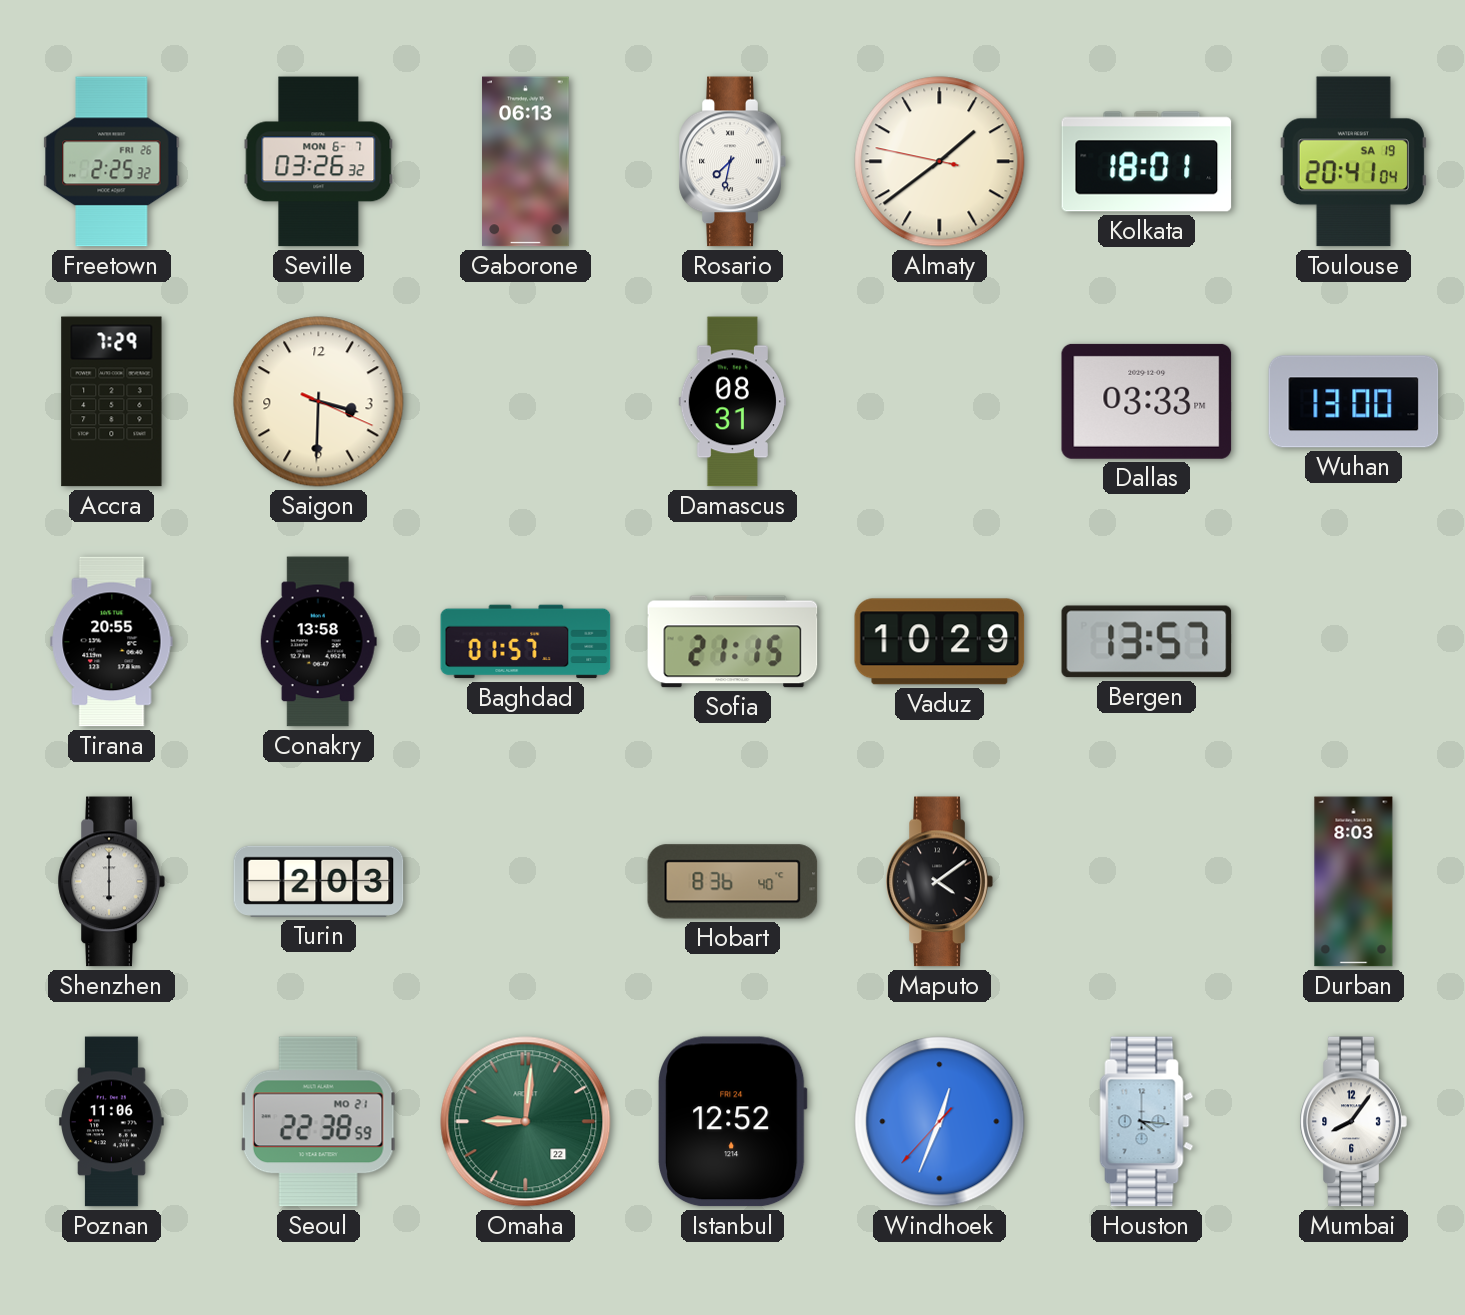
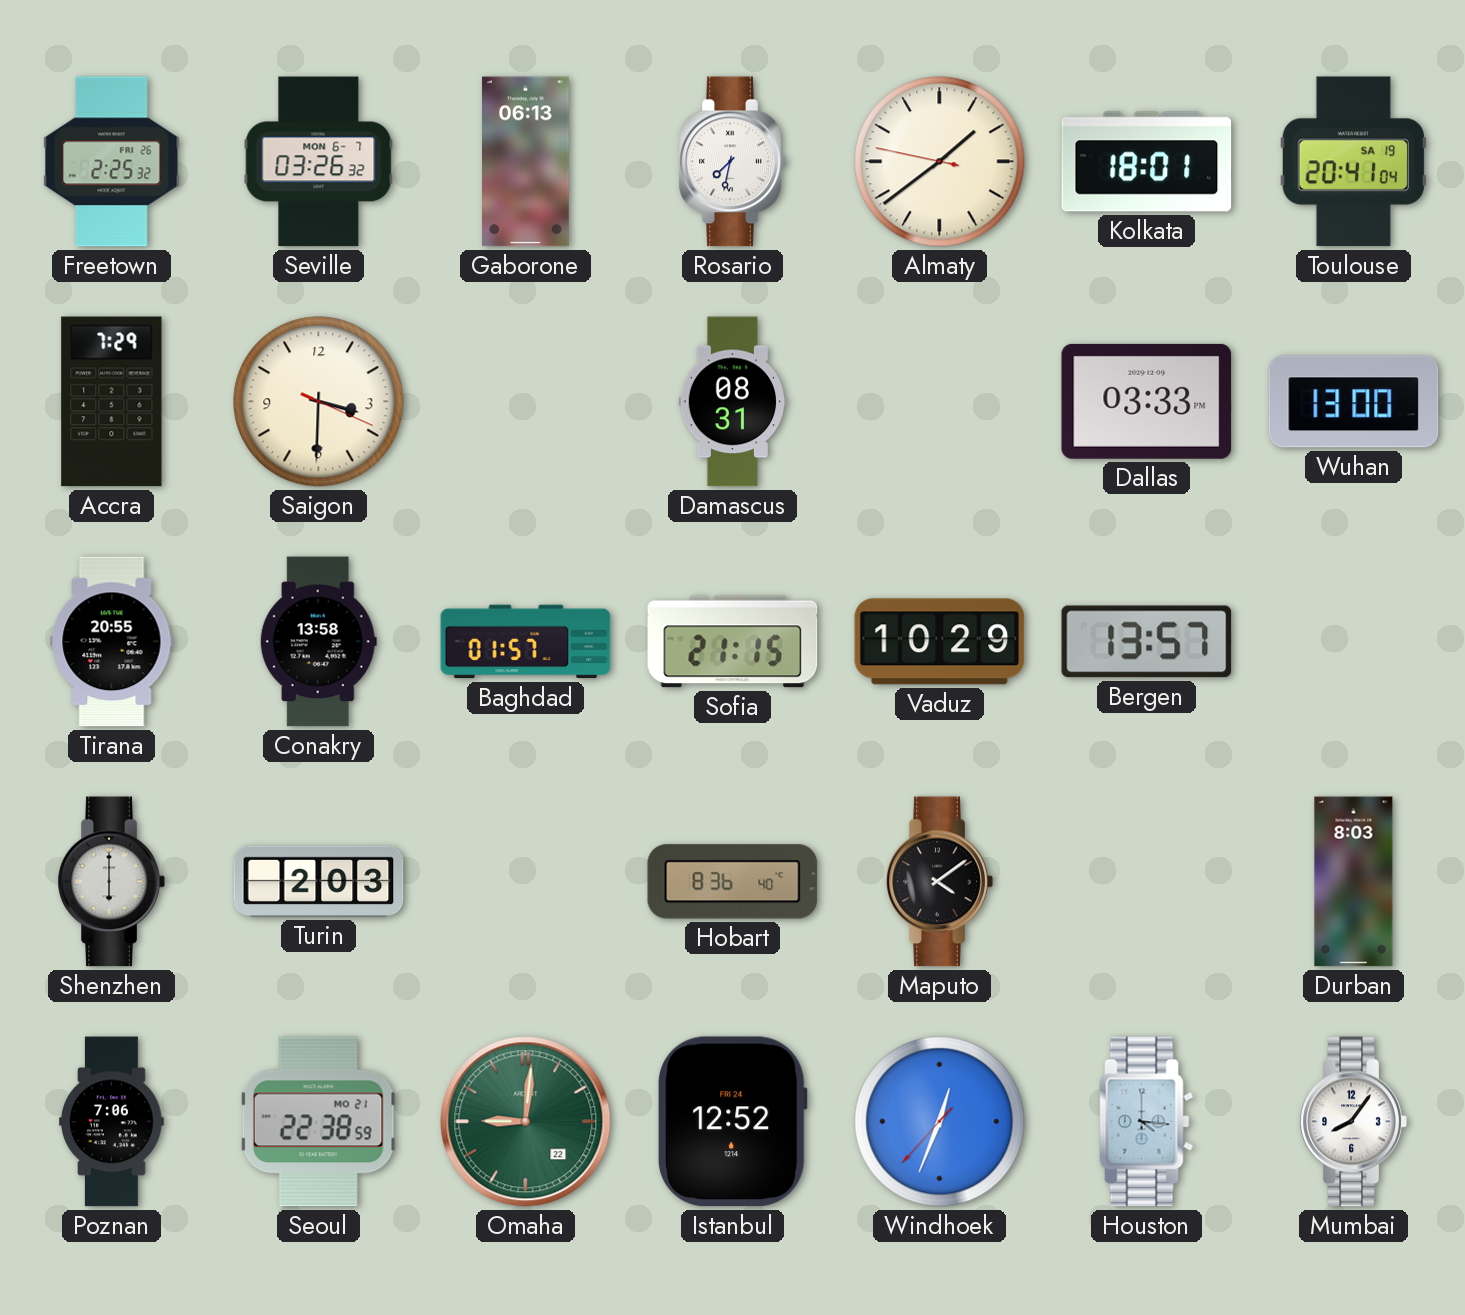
Poznan: 11:06 -> 7:06 (112, 1122)
